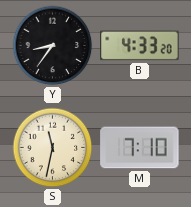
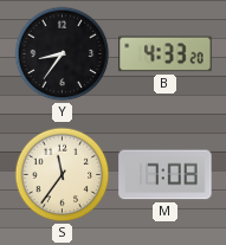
S: 11:32 -> 11:36 (63, 175)
M: 7:10 -> 7:08 (166, 175)
